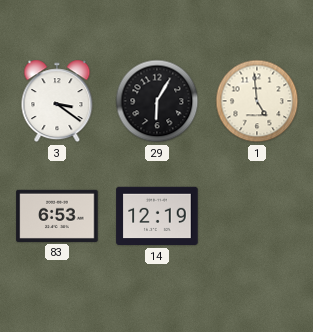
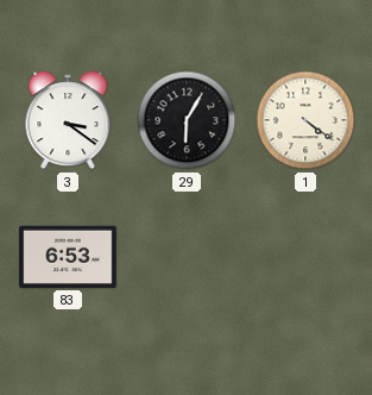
1: 4:59 -> 4:21 (305, 120)
14: 12:19 -> none (157, 216)
